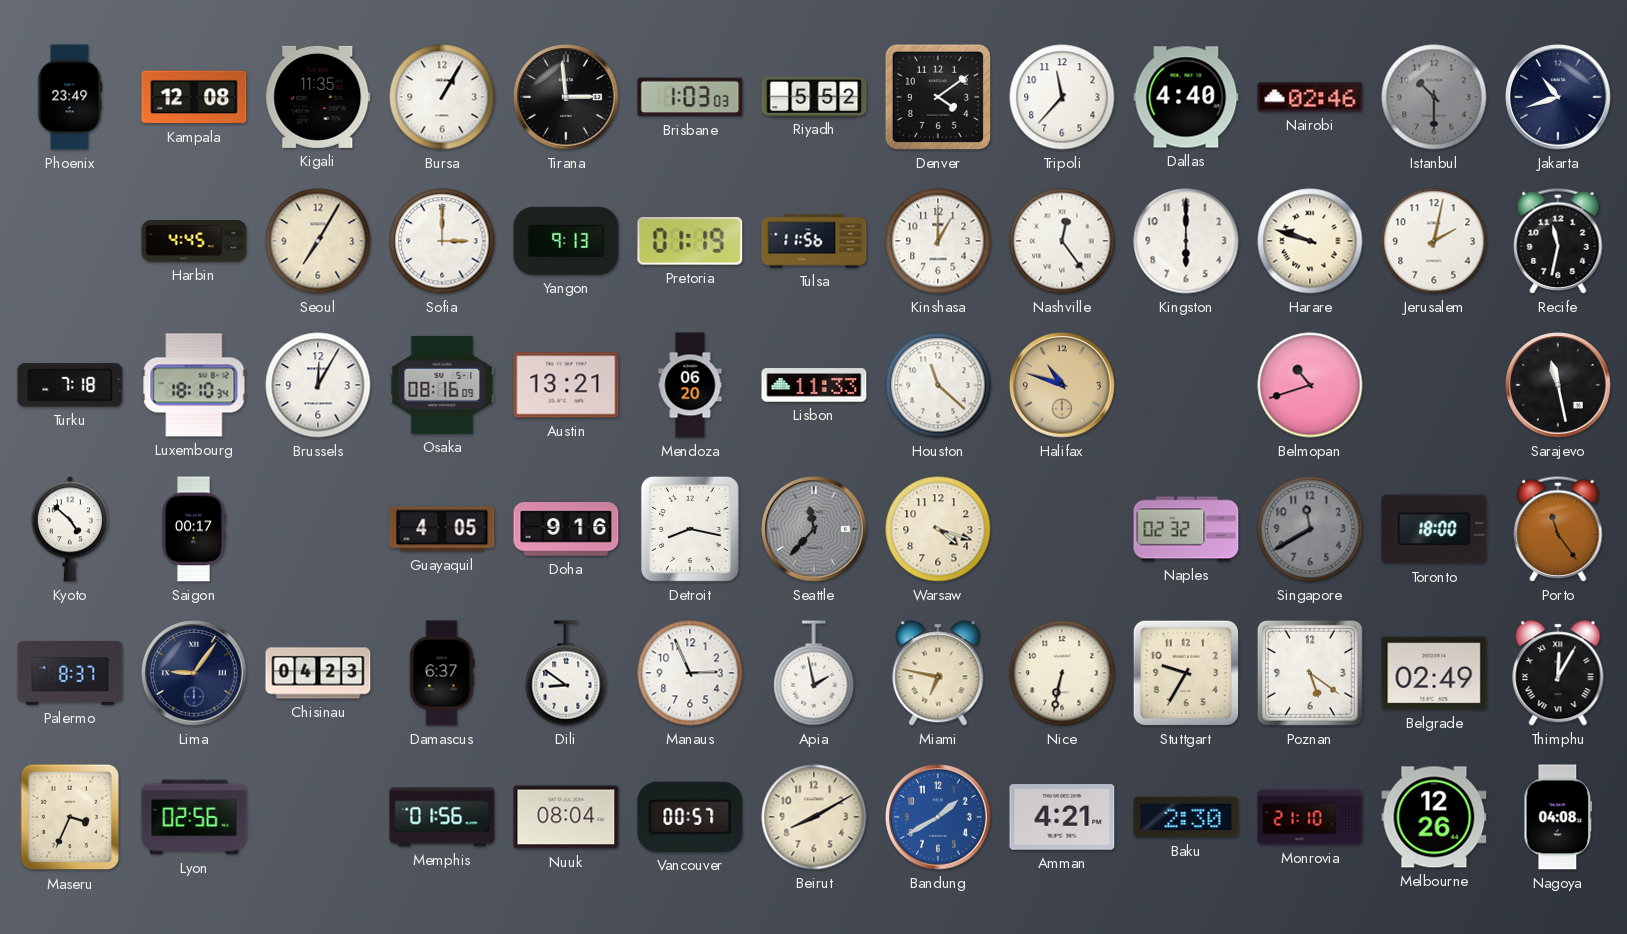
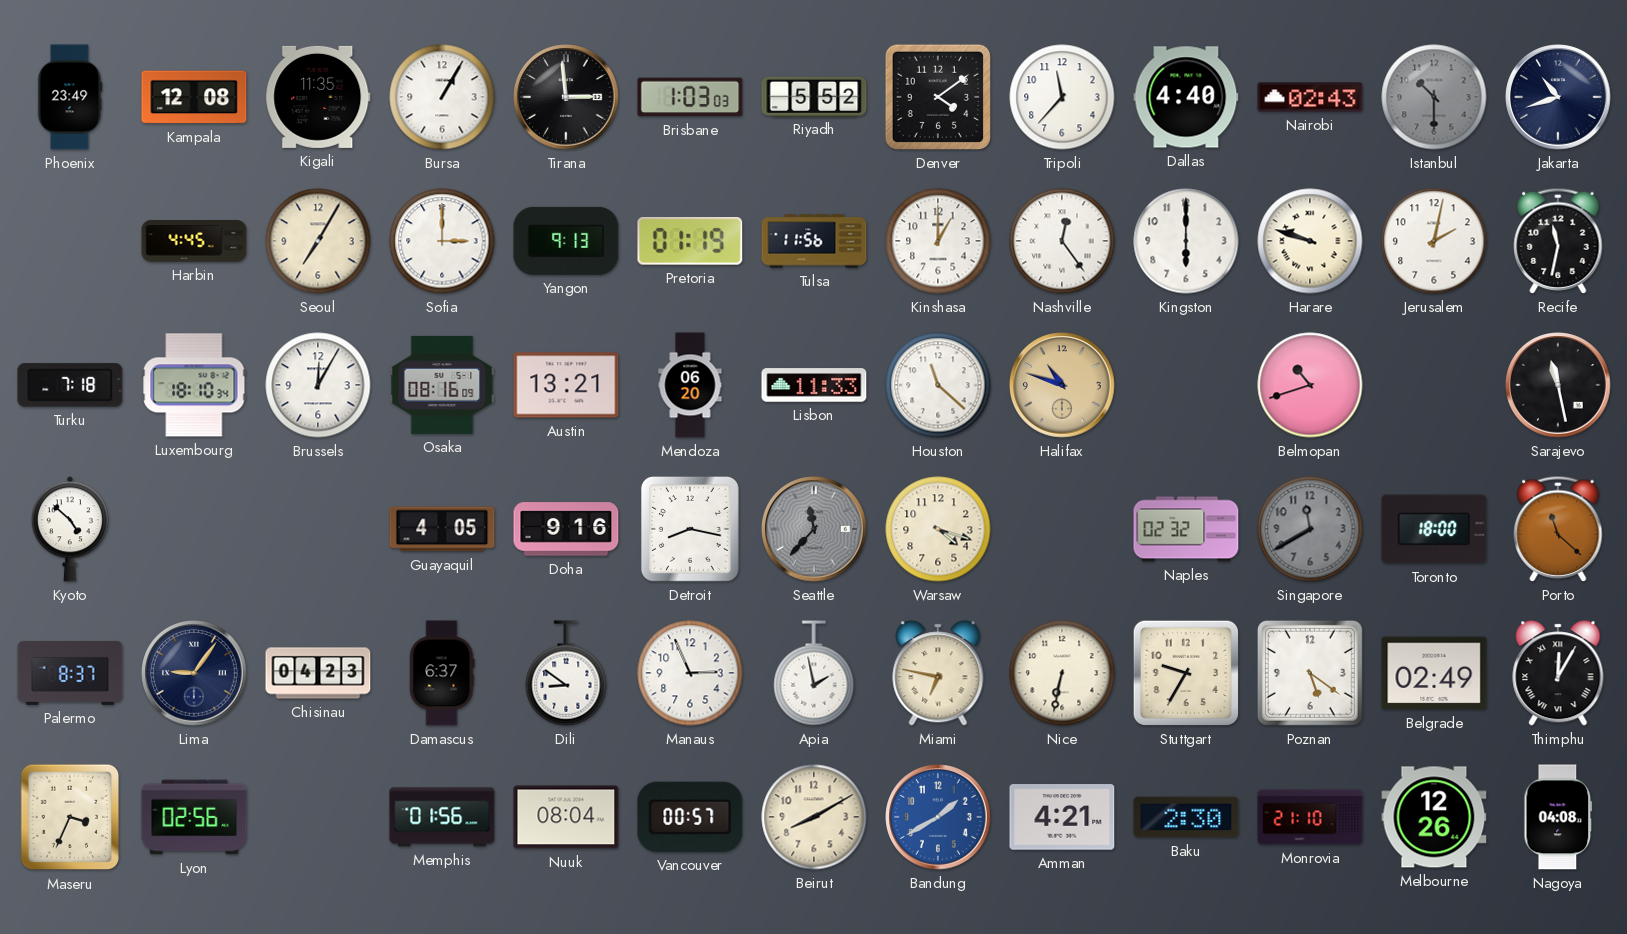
Nairobi: 02:46 -> 02:43 (1310, 97)
Saigon: 00:17 -> none (194, 529)
Porto: 11:24 -> 11:22 (1558, 529)
